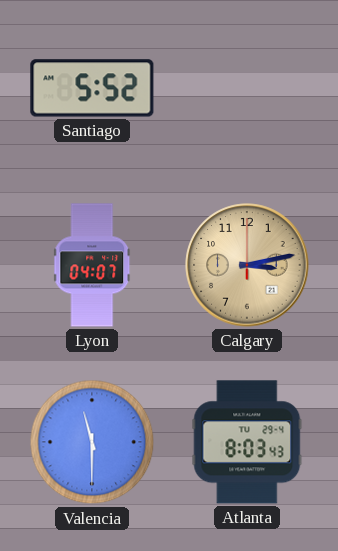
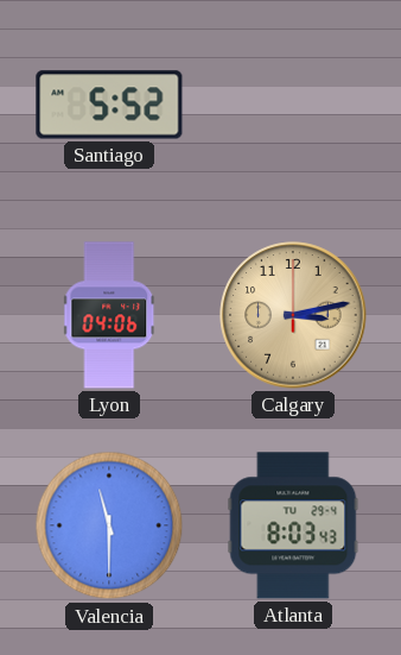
Lyon: 04:07 -> 04:06 (110, 315)
